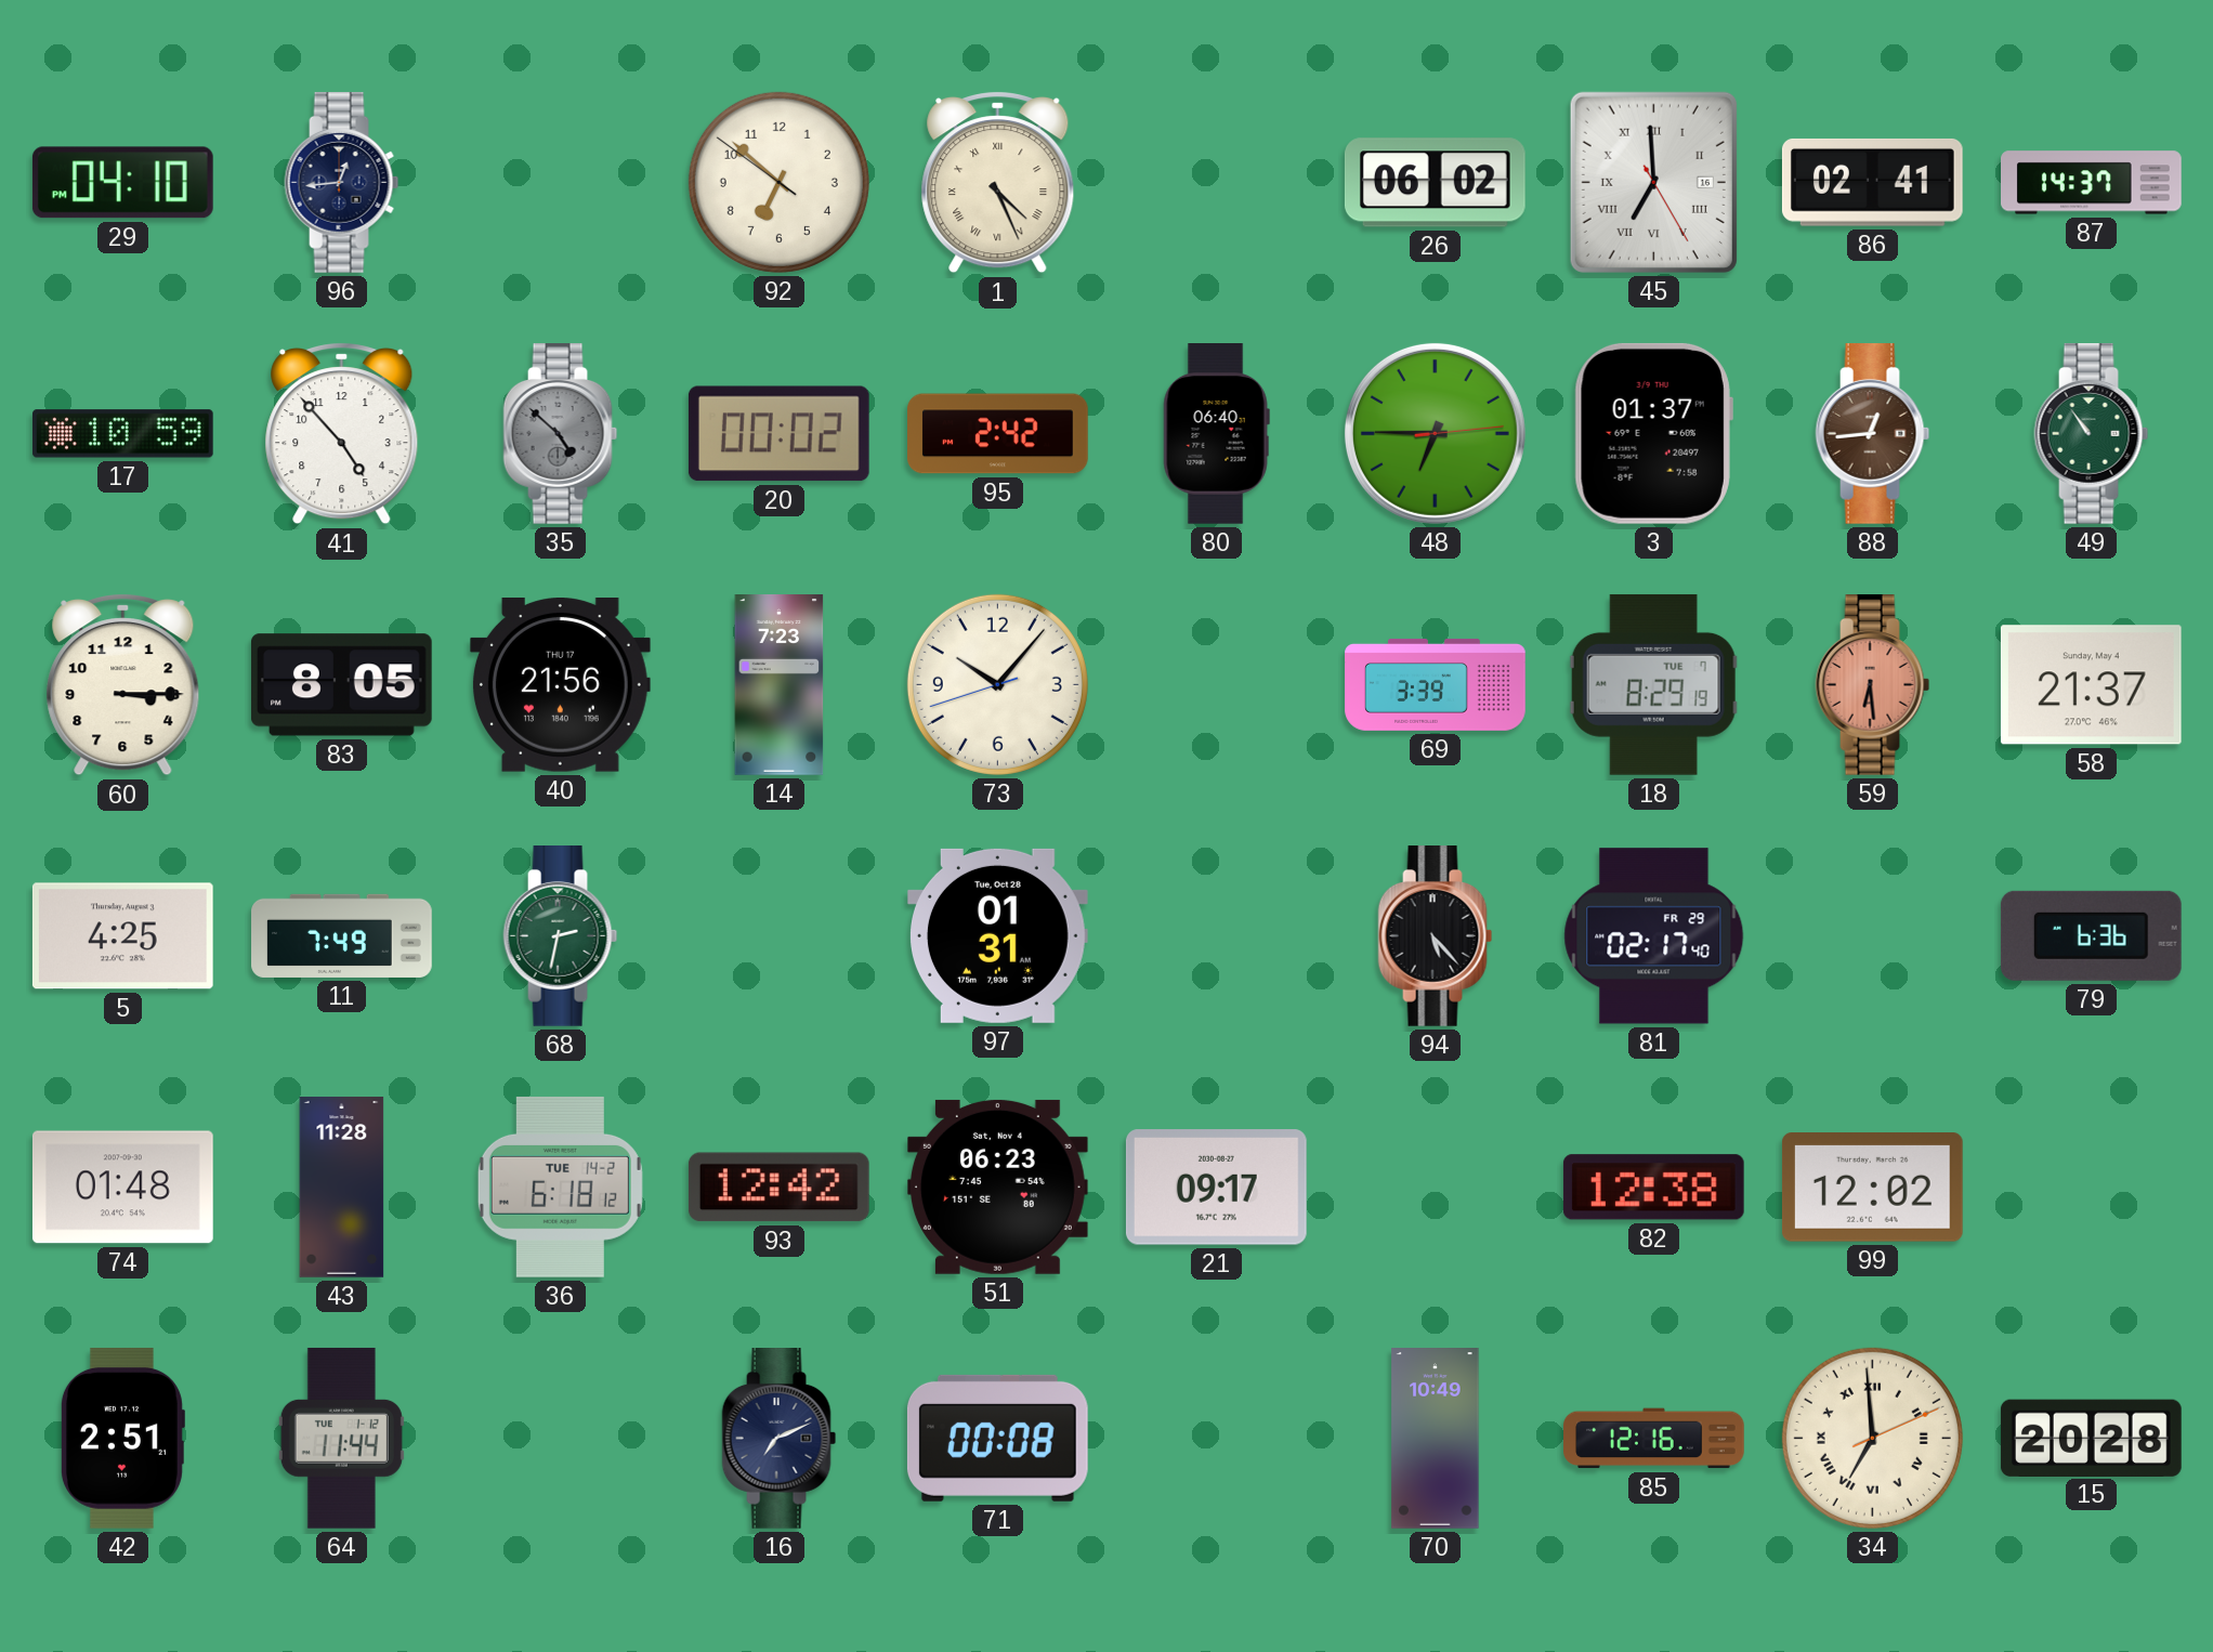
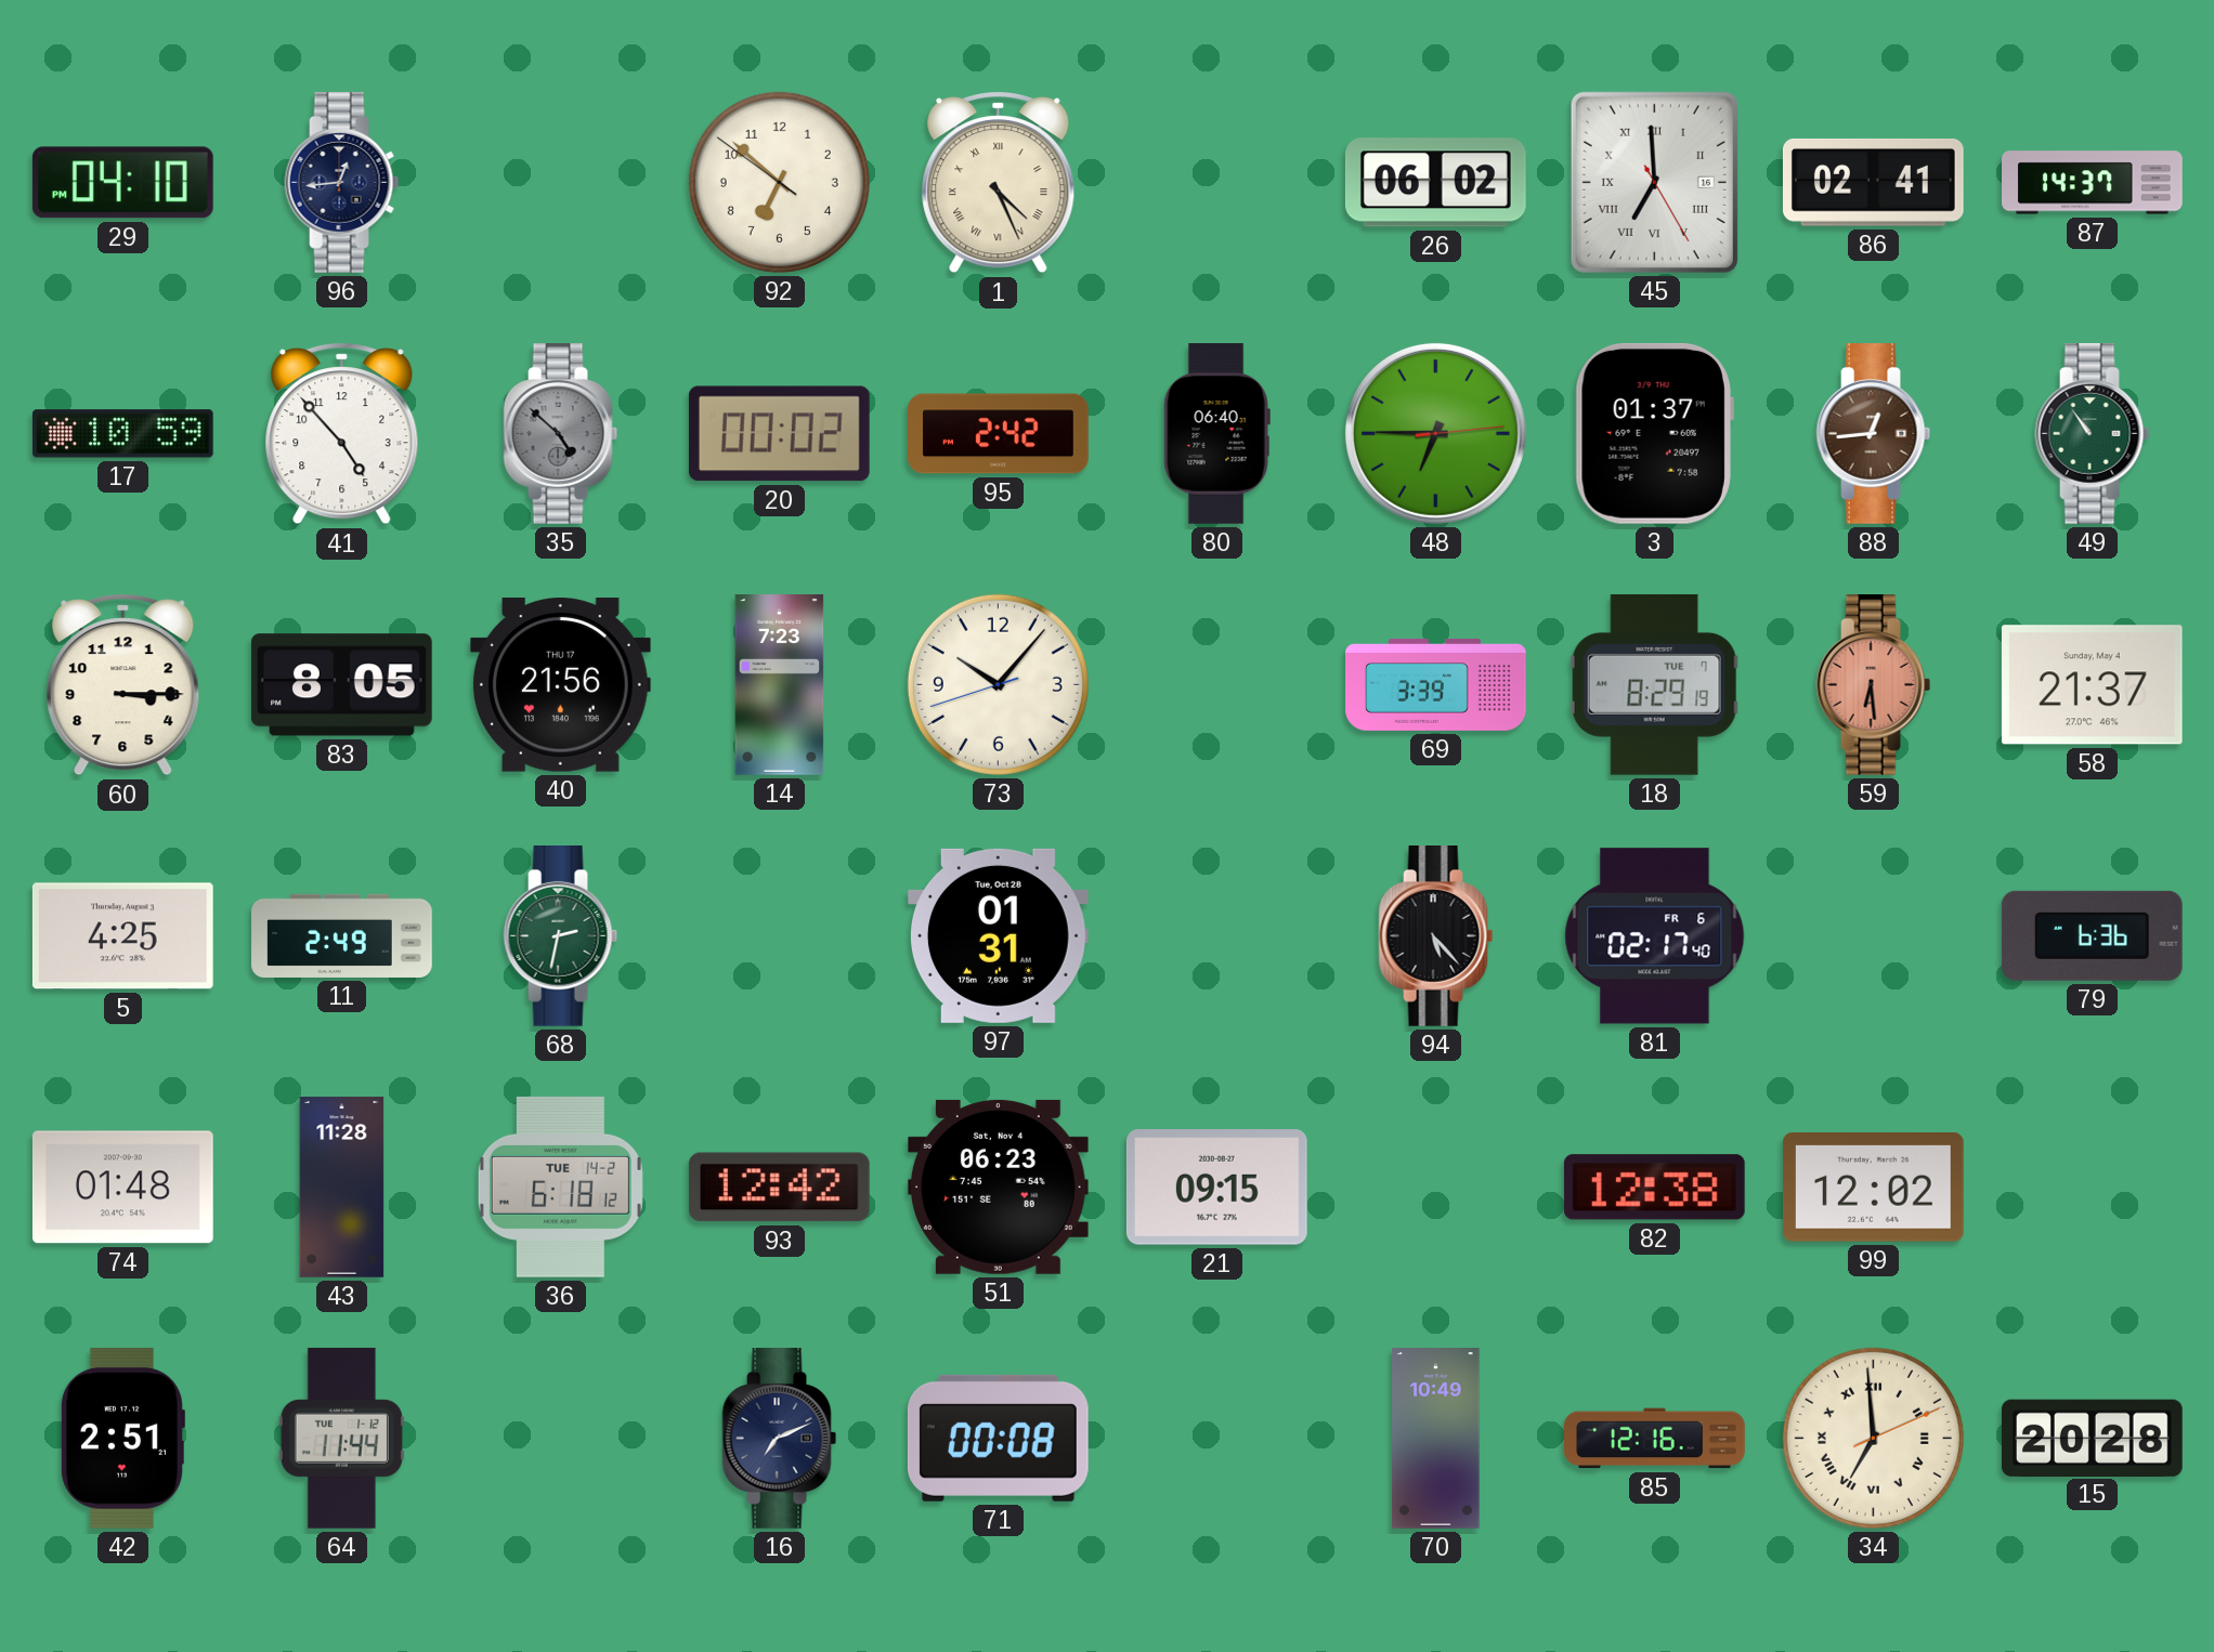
11: 7:49 -> 2:49 (342, 935)
81 date: FR 29 -> FR 6 (1655, 936)
21: 09:17 -> 09:15 (1216, 1188)
